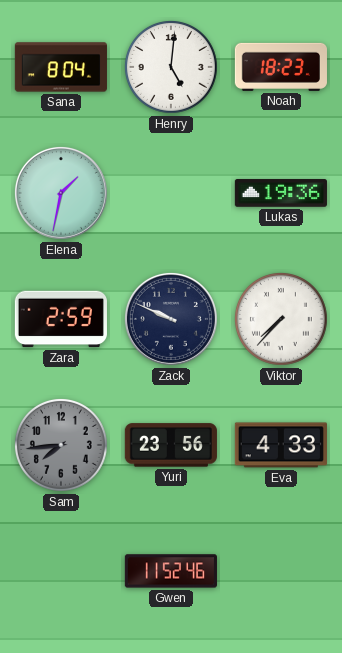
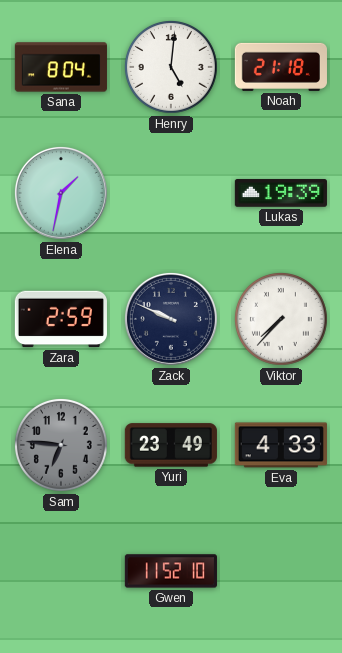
Noah: 18:23 -> 21:18 (281, 67)
Lukas: 19:36 -> 19:39 (281, 193)
Sam: 7:44 -> 6:46 (61, 445)
Yuri: 23:56 -> 23:49 (171, 445)
Gwen: 11:52:46 -> 11:52:10 (171, 571)
